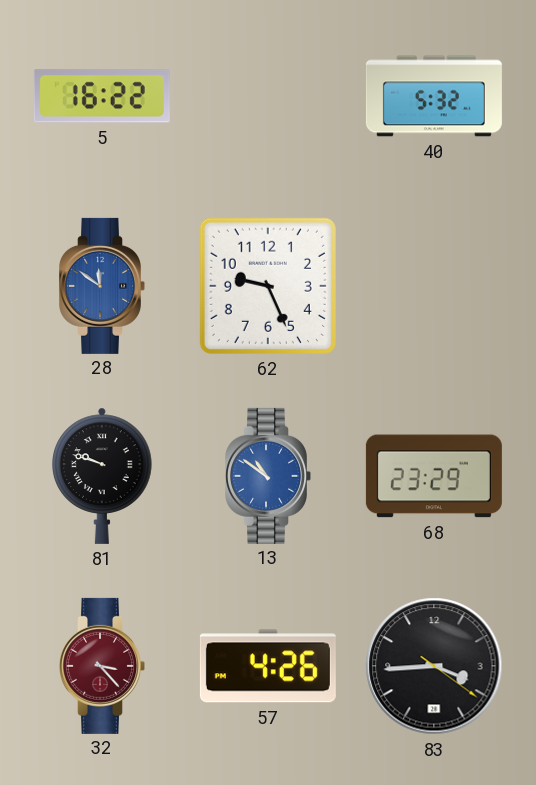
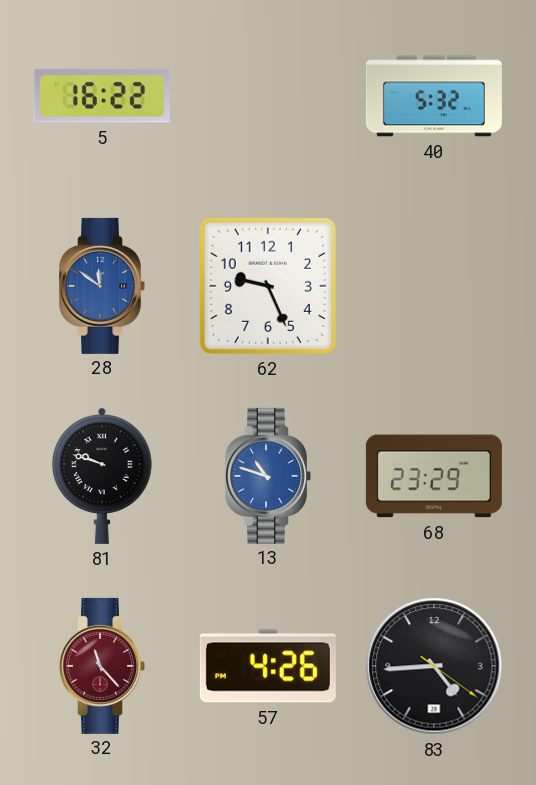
13: 10:51 -> 10:48 (268, 476)
32: 3:23 -> 11:23 (102, 666)
83: 3:44 -> 4:44 (434, 666)
